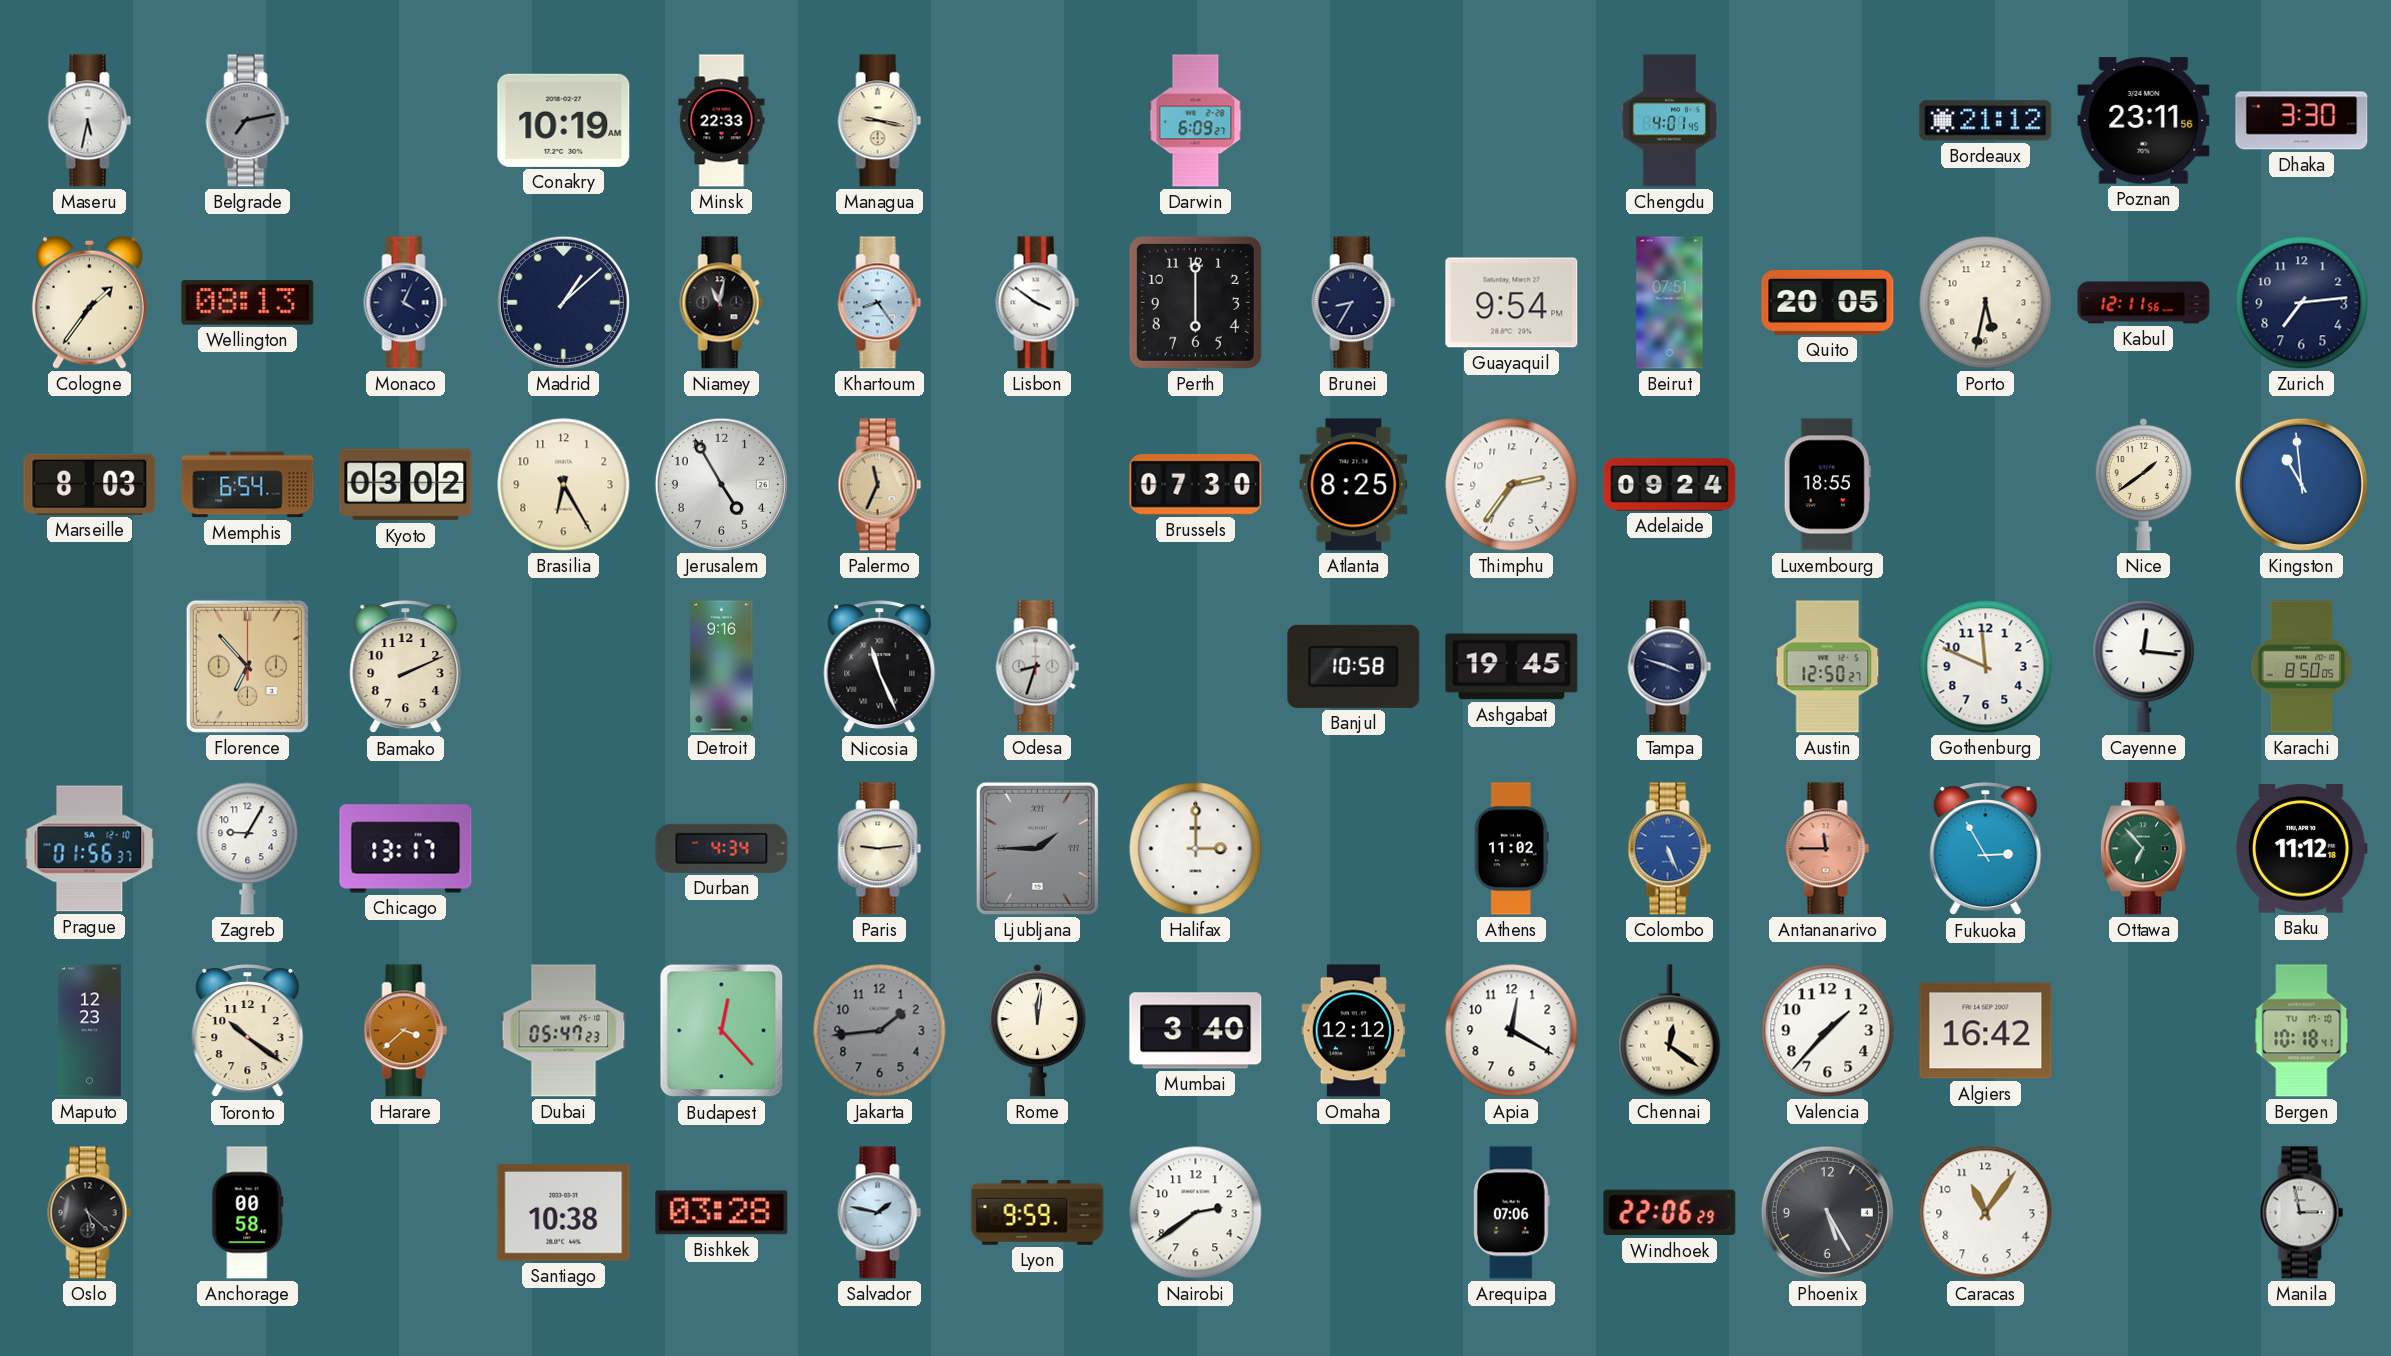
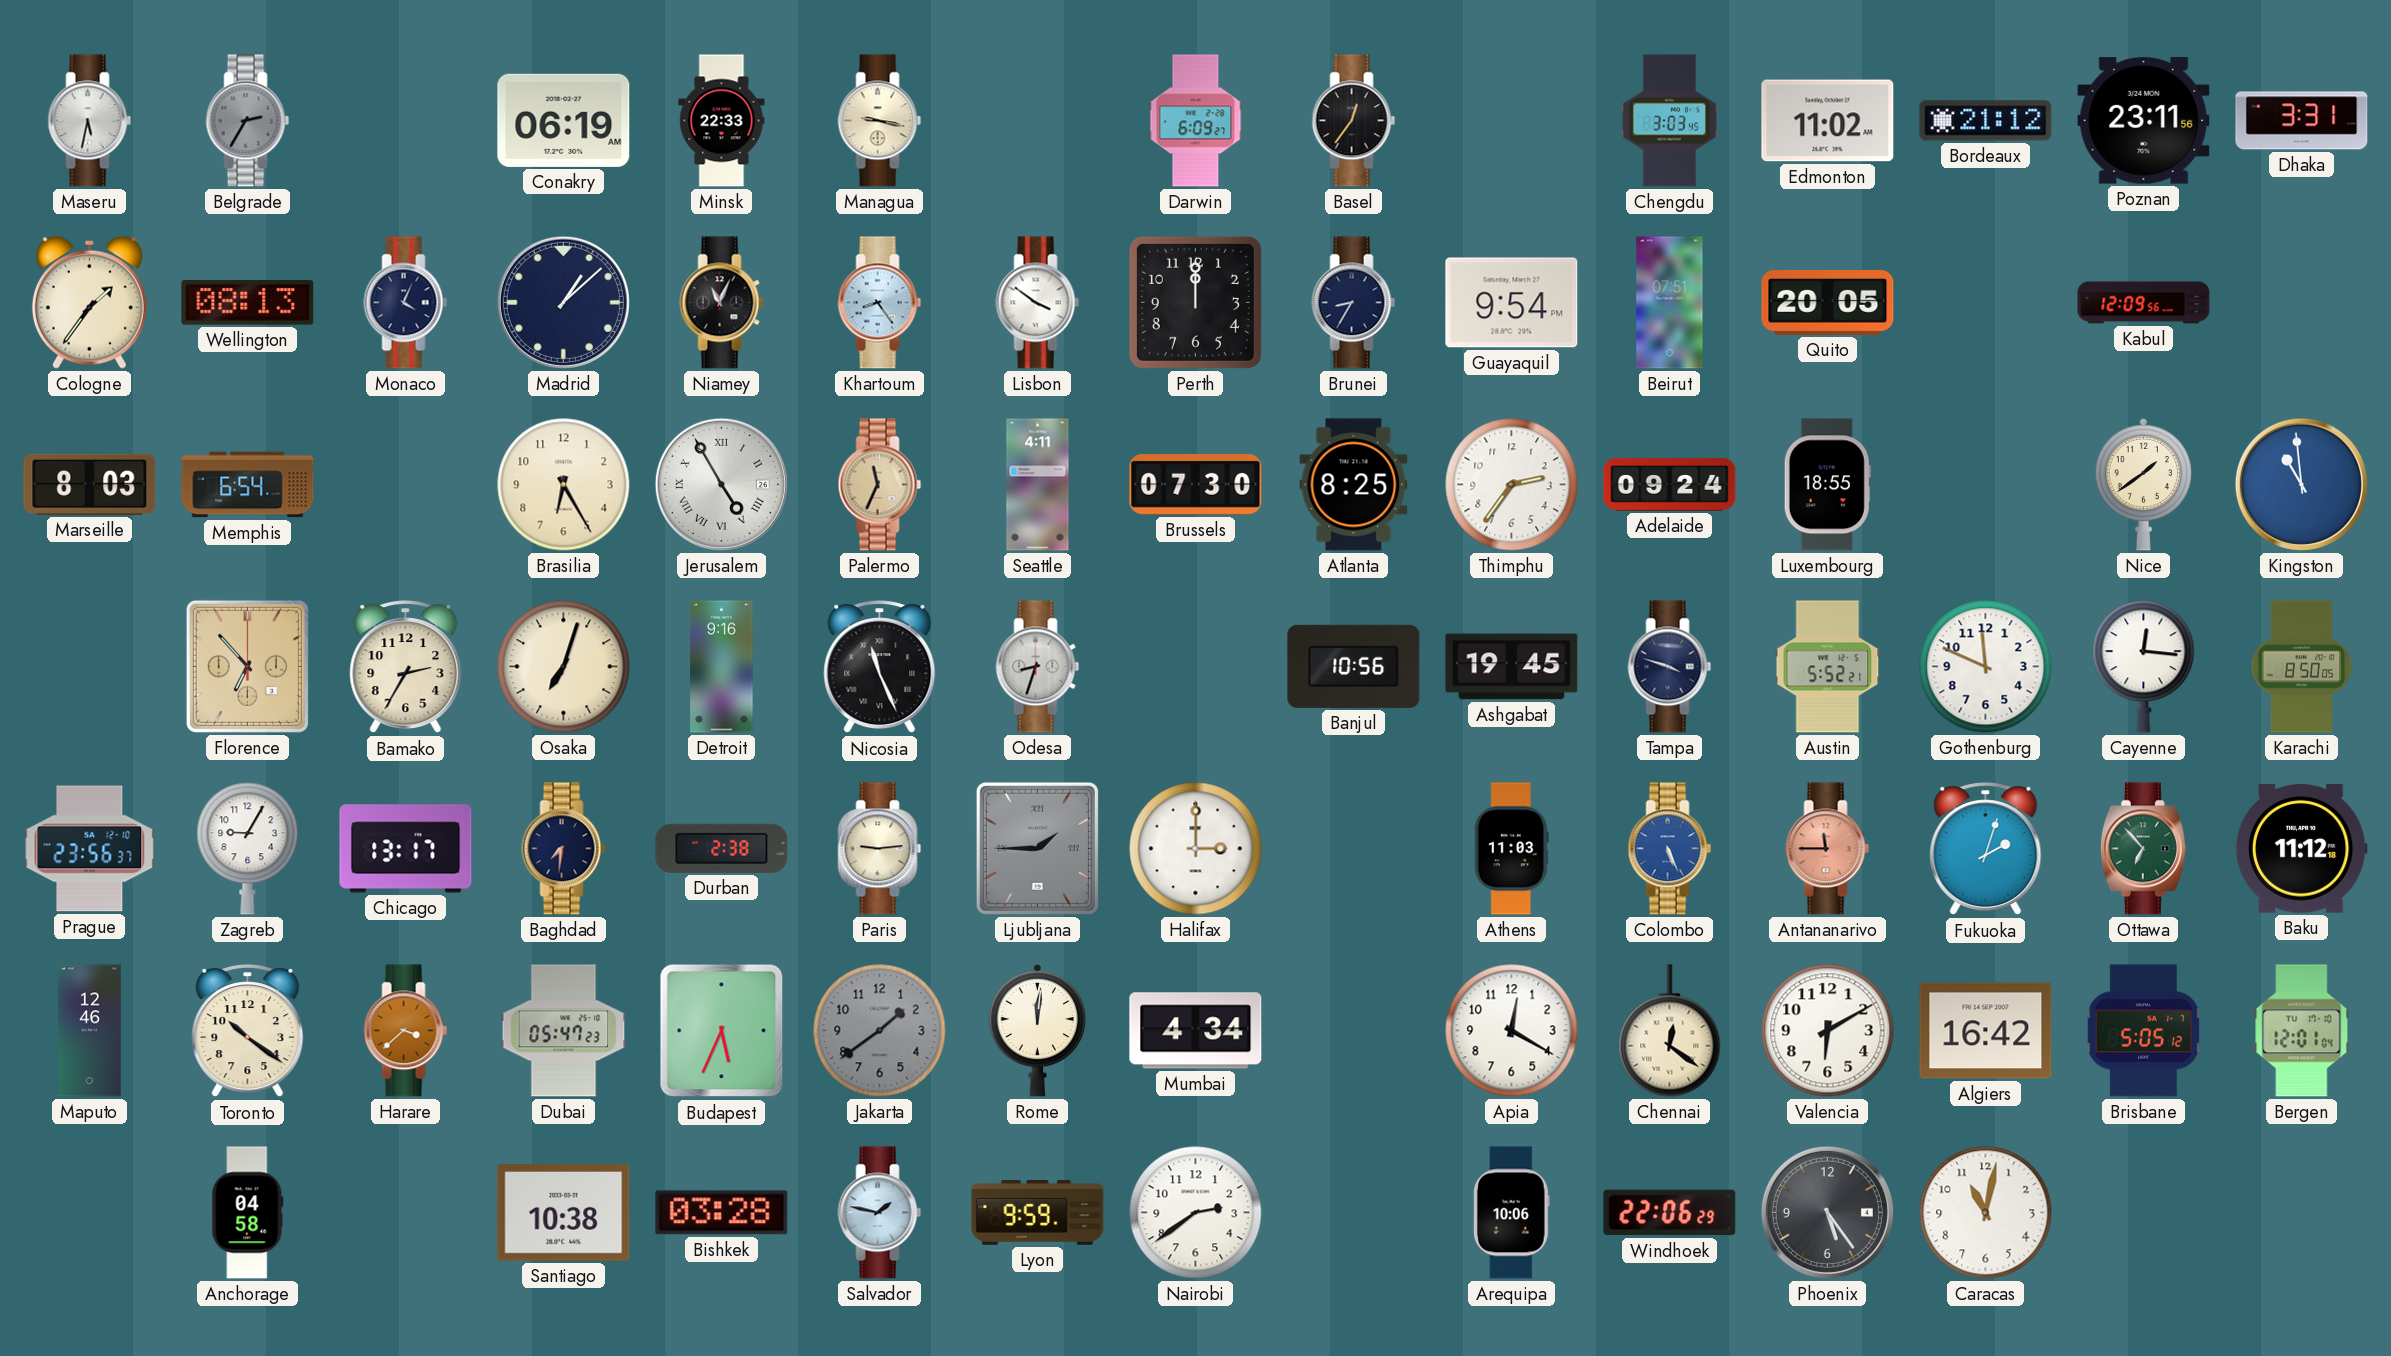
Belgrade: 7:13 -> 2:35 (248, 121)
Conakry: 10:19 -> 06:19 (564, 120)
Basel: none -> 12:36 (1354, 121)
Chengdu: 4:01 -> 3:03 (1669, 121)
Edmonton: none -> 11:02 (1828, 121)
Dhaka: 3:30 -> 3:31 (2302, 121)
Niamey: 11:02 -> 11:04 (722, 303)
Perth: 6:00 -> 12:00 (1195, 302)
Porto: 5:32 -> none (1986, 303)
Kabul: 12:11 -> 12:09 (2144, 303)
Zurich: 7:14 -> none (2302, 303)
Kyoto: 03:02 -> none (406, 485)
Jerusalem numerals: Arabic -> Roman (721, 484)
Seattle: none -> 4:11 (1038, 485)
Bamako: 2:11 -> 2:35 (406, 667)
Osaka: none -> 7:03 (564, 667)
Banjul: 10:58 -> 10:56 (1354, 666)
Austin: 12:50 -> 5:52 (1828, 667)
Prague: 01:56 -> 23:56 (90, 849)
Baghdad: none -> 7:31 (564, 849)
Durban: 4:34 -> 2:38 (722, 848)
Athens: 11:02 -> 11:03 (1511, 849)
Fukuoka: 2:55 -> 2:03 (1986, 849)
Maputo: 12:23 -> 12:46 (90, 1031)
Budapest: 12:23 -> 5:34 (722, 1031)
Jakarta: 1:44 -> 1:39 (880, 1031)
Mumbai: 3:40 -> 4:34 (1196, 1031)
Omaha: 12:12 -> none (1354, 1031)
Valencia: 1:37 -> 6:10 (1828, 1031)
Brisbane: none -> 5:05 (2143, 1031)
Bergen: 10:18 -> 12:01 (2302, 1031)
Oslo: 5:22 -> none (90, 1213)
Anchorage: 00:58 -> 04:58 (248, 1213)
Arequipa: 07:06 -> 10:06 (1512, 1213)
Phoenix: 5:25 -> 5:24 (1827, 1212)
Caracas: 11:06 -> 11:02 (1986, 1213)
Manila: 2:58 -> none (2302, 1213)
